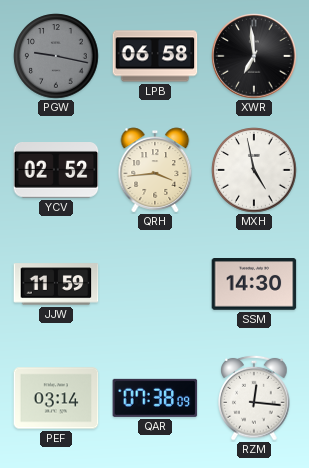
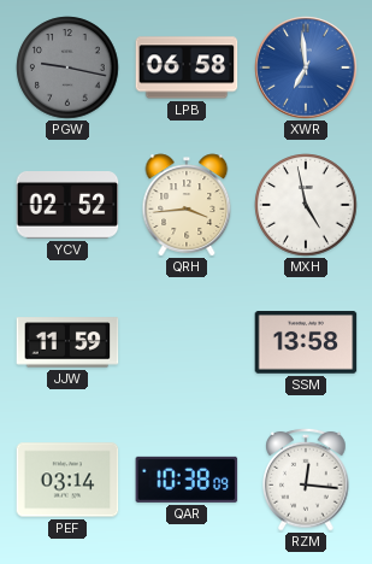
XWR dial: black -> blue (306, 67)
SSM: 14:30 -> 13:58 (306, 342)
QAR: 07:38 -> 10:38 (187, 480)
